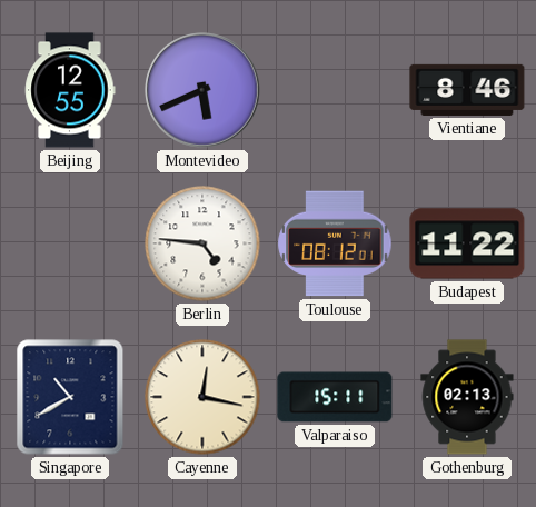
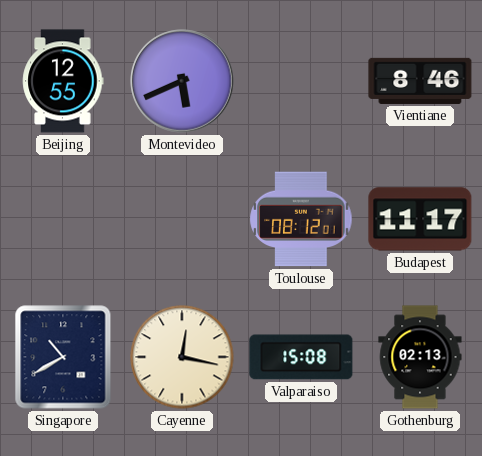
Berlin: 4:46 -> none (202, 243)
Budapest: 11:22 -> 11:17 (420, 219)
Valparaiso: 15:11 -> 15:08 (301, 357)
